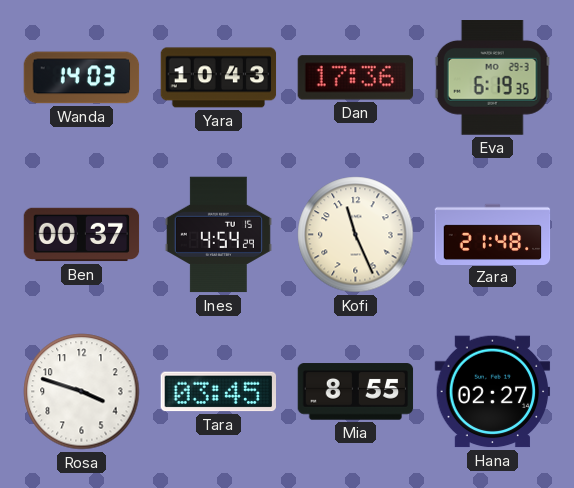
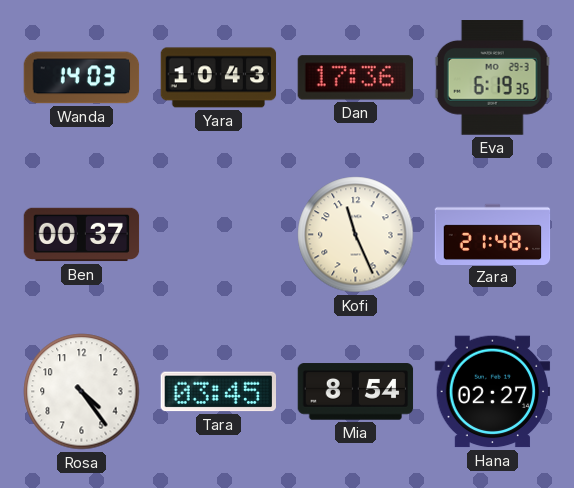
Ines: 4:54 -> none (218, 235)
Rosa: 3:48 -> 4:24 (82, 392)
Mia: 8:55 -> 8:54 (356, 392)
